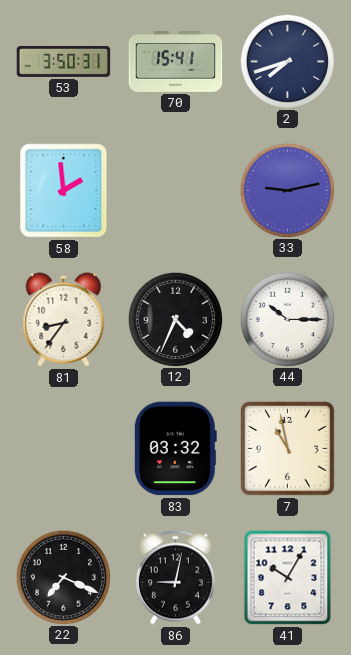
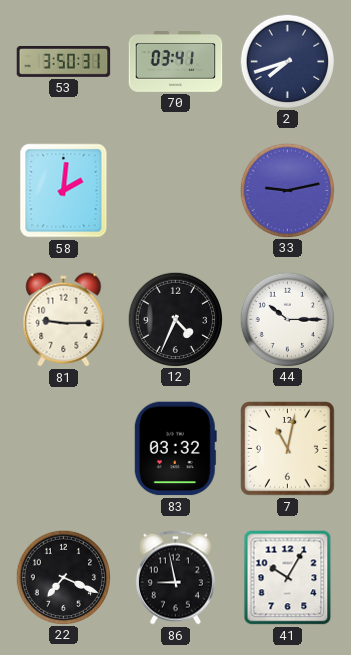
70: 15:41 -> 03:41 (176, 62)
58: 1:59 -> 2:01 (64, 191)
81: 8:36 -> 9:15 (64, 320)
7: 10:58 -> 11:02 (288, 449)
86: 9:02 -> 8:58 (175, 578)
